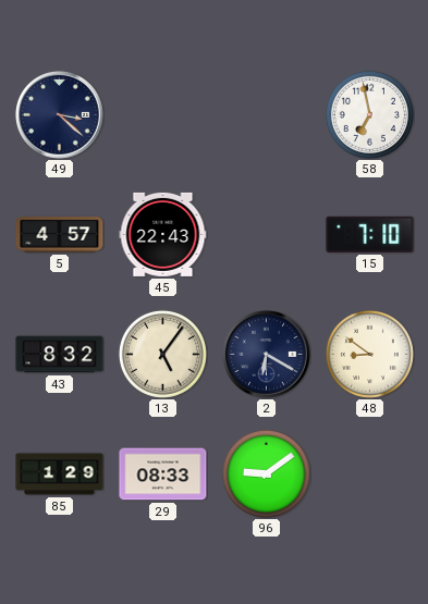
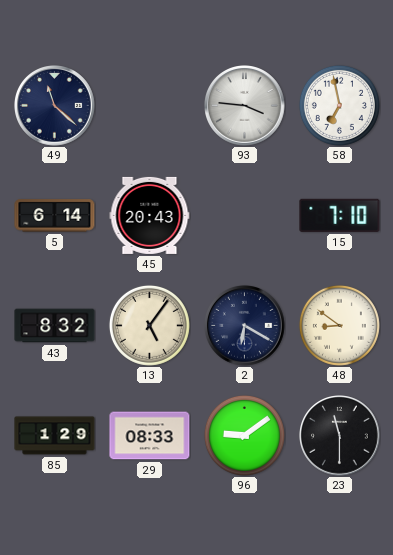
49: 3:22 -> 11:22 (55, 106)
93: none -> 3:46 (245, 106)
5: 4:57 -> 6:14 (55, 216)
45: 22:43 -> 20:43 (150, 215)
23: none -> 11:30 (340, 436)
